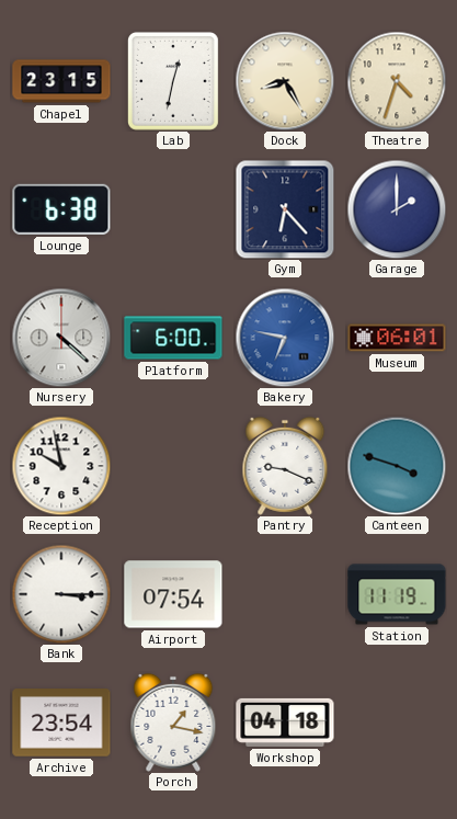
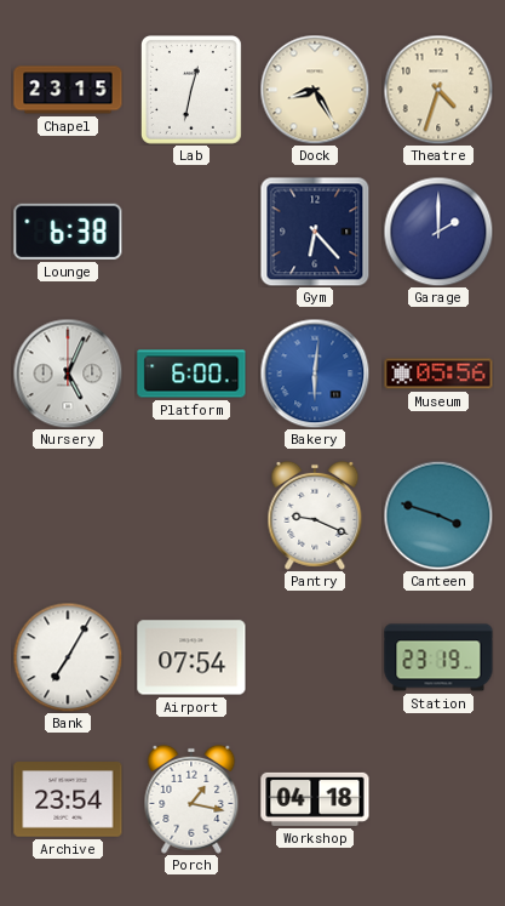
Nursery: 4:22 -> 5:04 (68, 374)
Bakery: 6:47 -> 6:01 (315, 374)
Museum: 06:01 -> 05:56 (438, 374)
Reception: 9:58 -> none (61, 466)
Bank: 3:15 -> 7:05 (68, 657)
Station: 11:19 -> 23:19 (438, 657)
